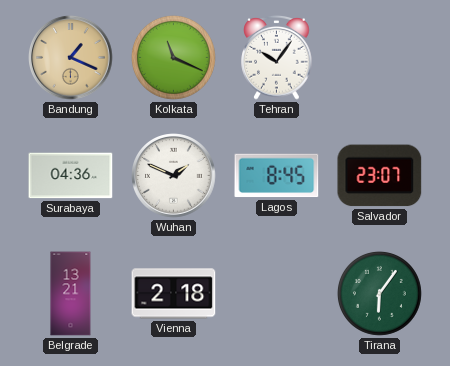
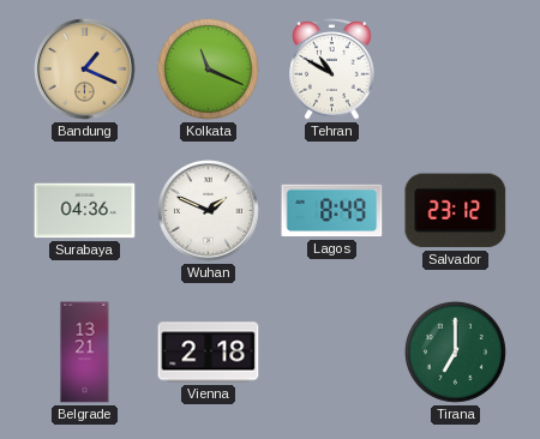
Tehran: 10:06 -> 10:50 (332, 70)
Lagos: 8:45 -> 8:49 (332, 211)
Salvador: 23:07 -> 23:12 (456, 211)
Tirana: 6:06 -> 7:00 (455, 351)
